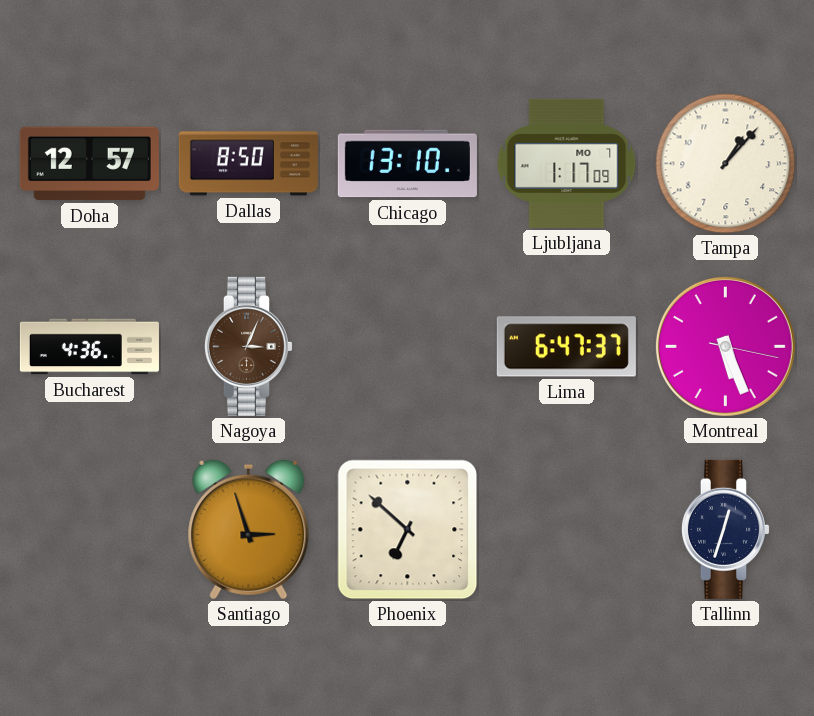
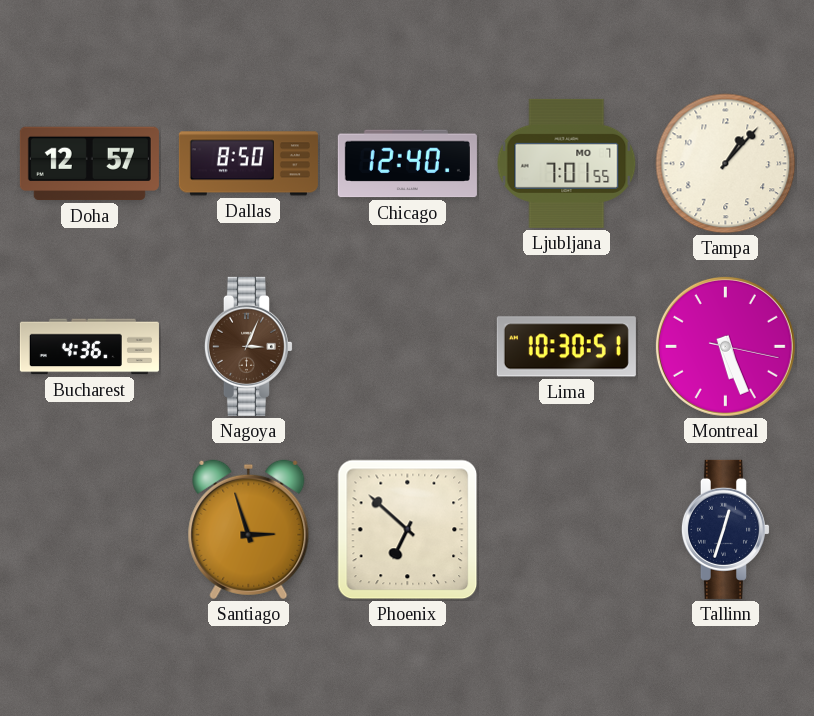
Chicago: 13:10 -> 12:40 (407, 164)
Ljubljana: 1:17 -> 7:01 (567, 163)
Lima: 6:47 -> 10:30 (566, 347)
